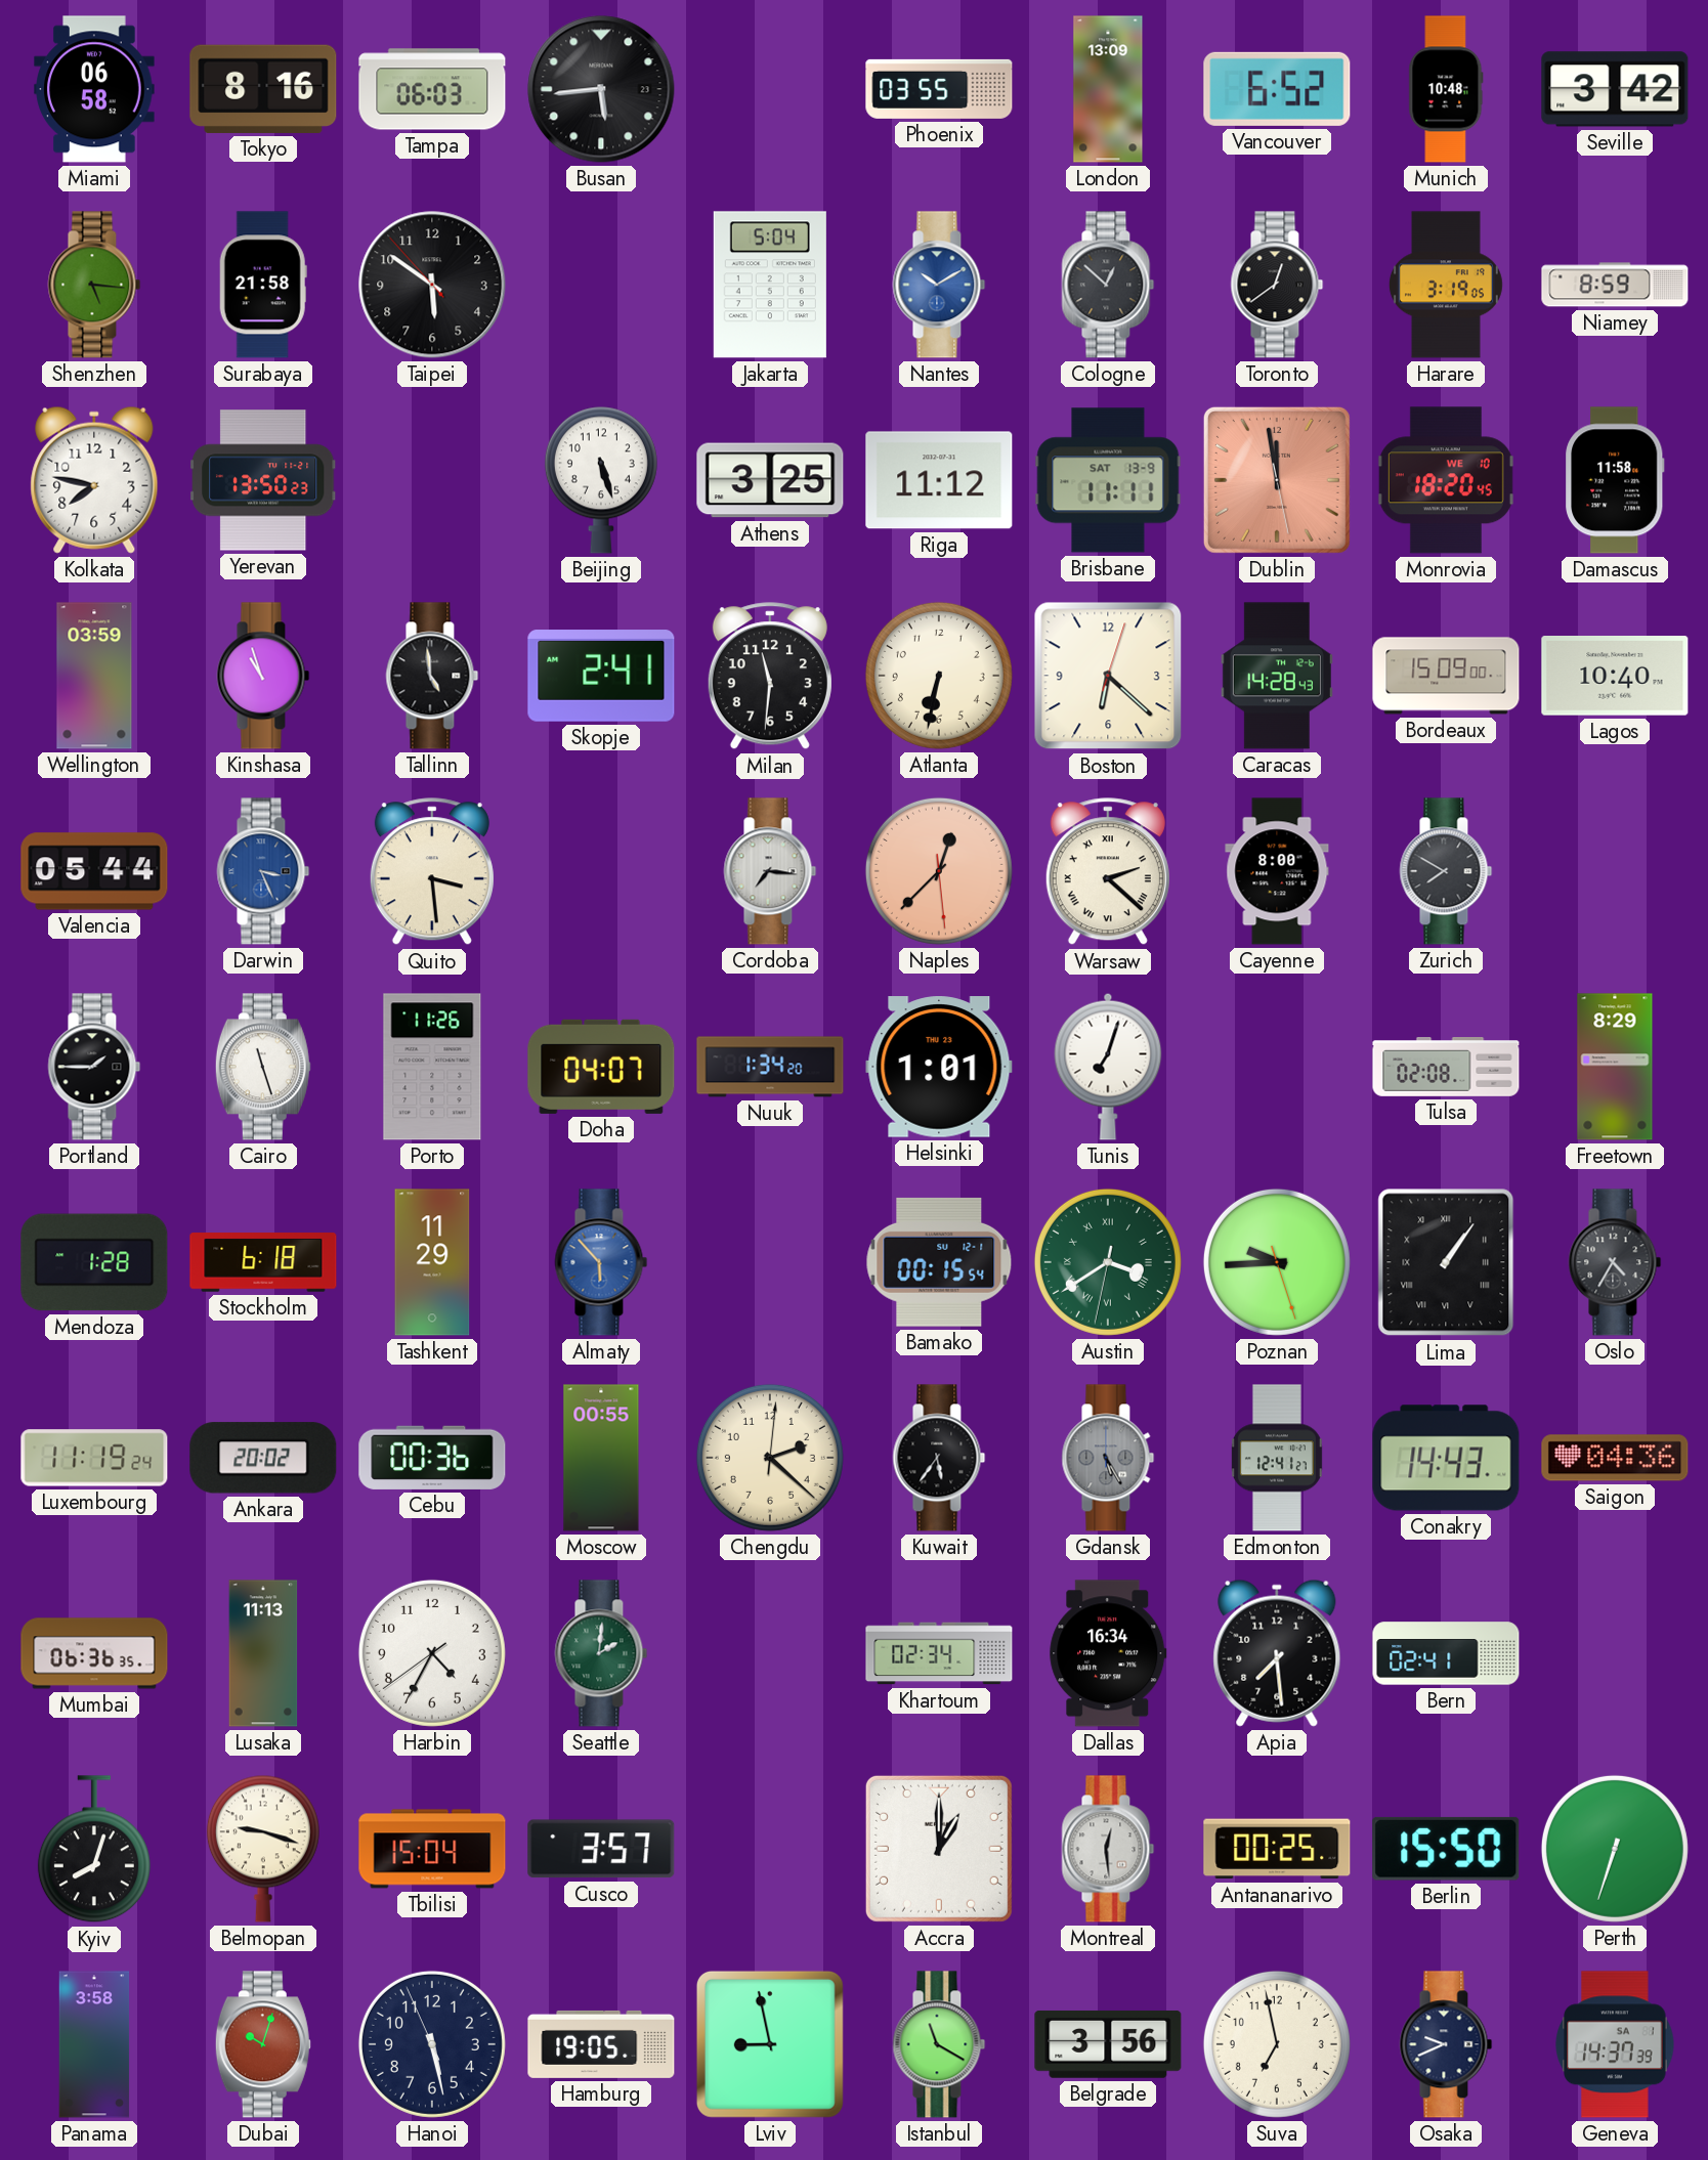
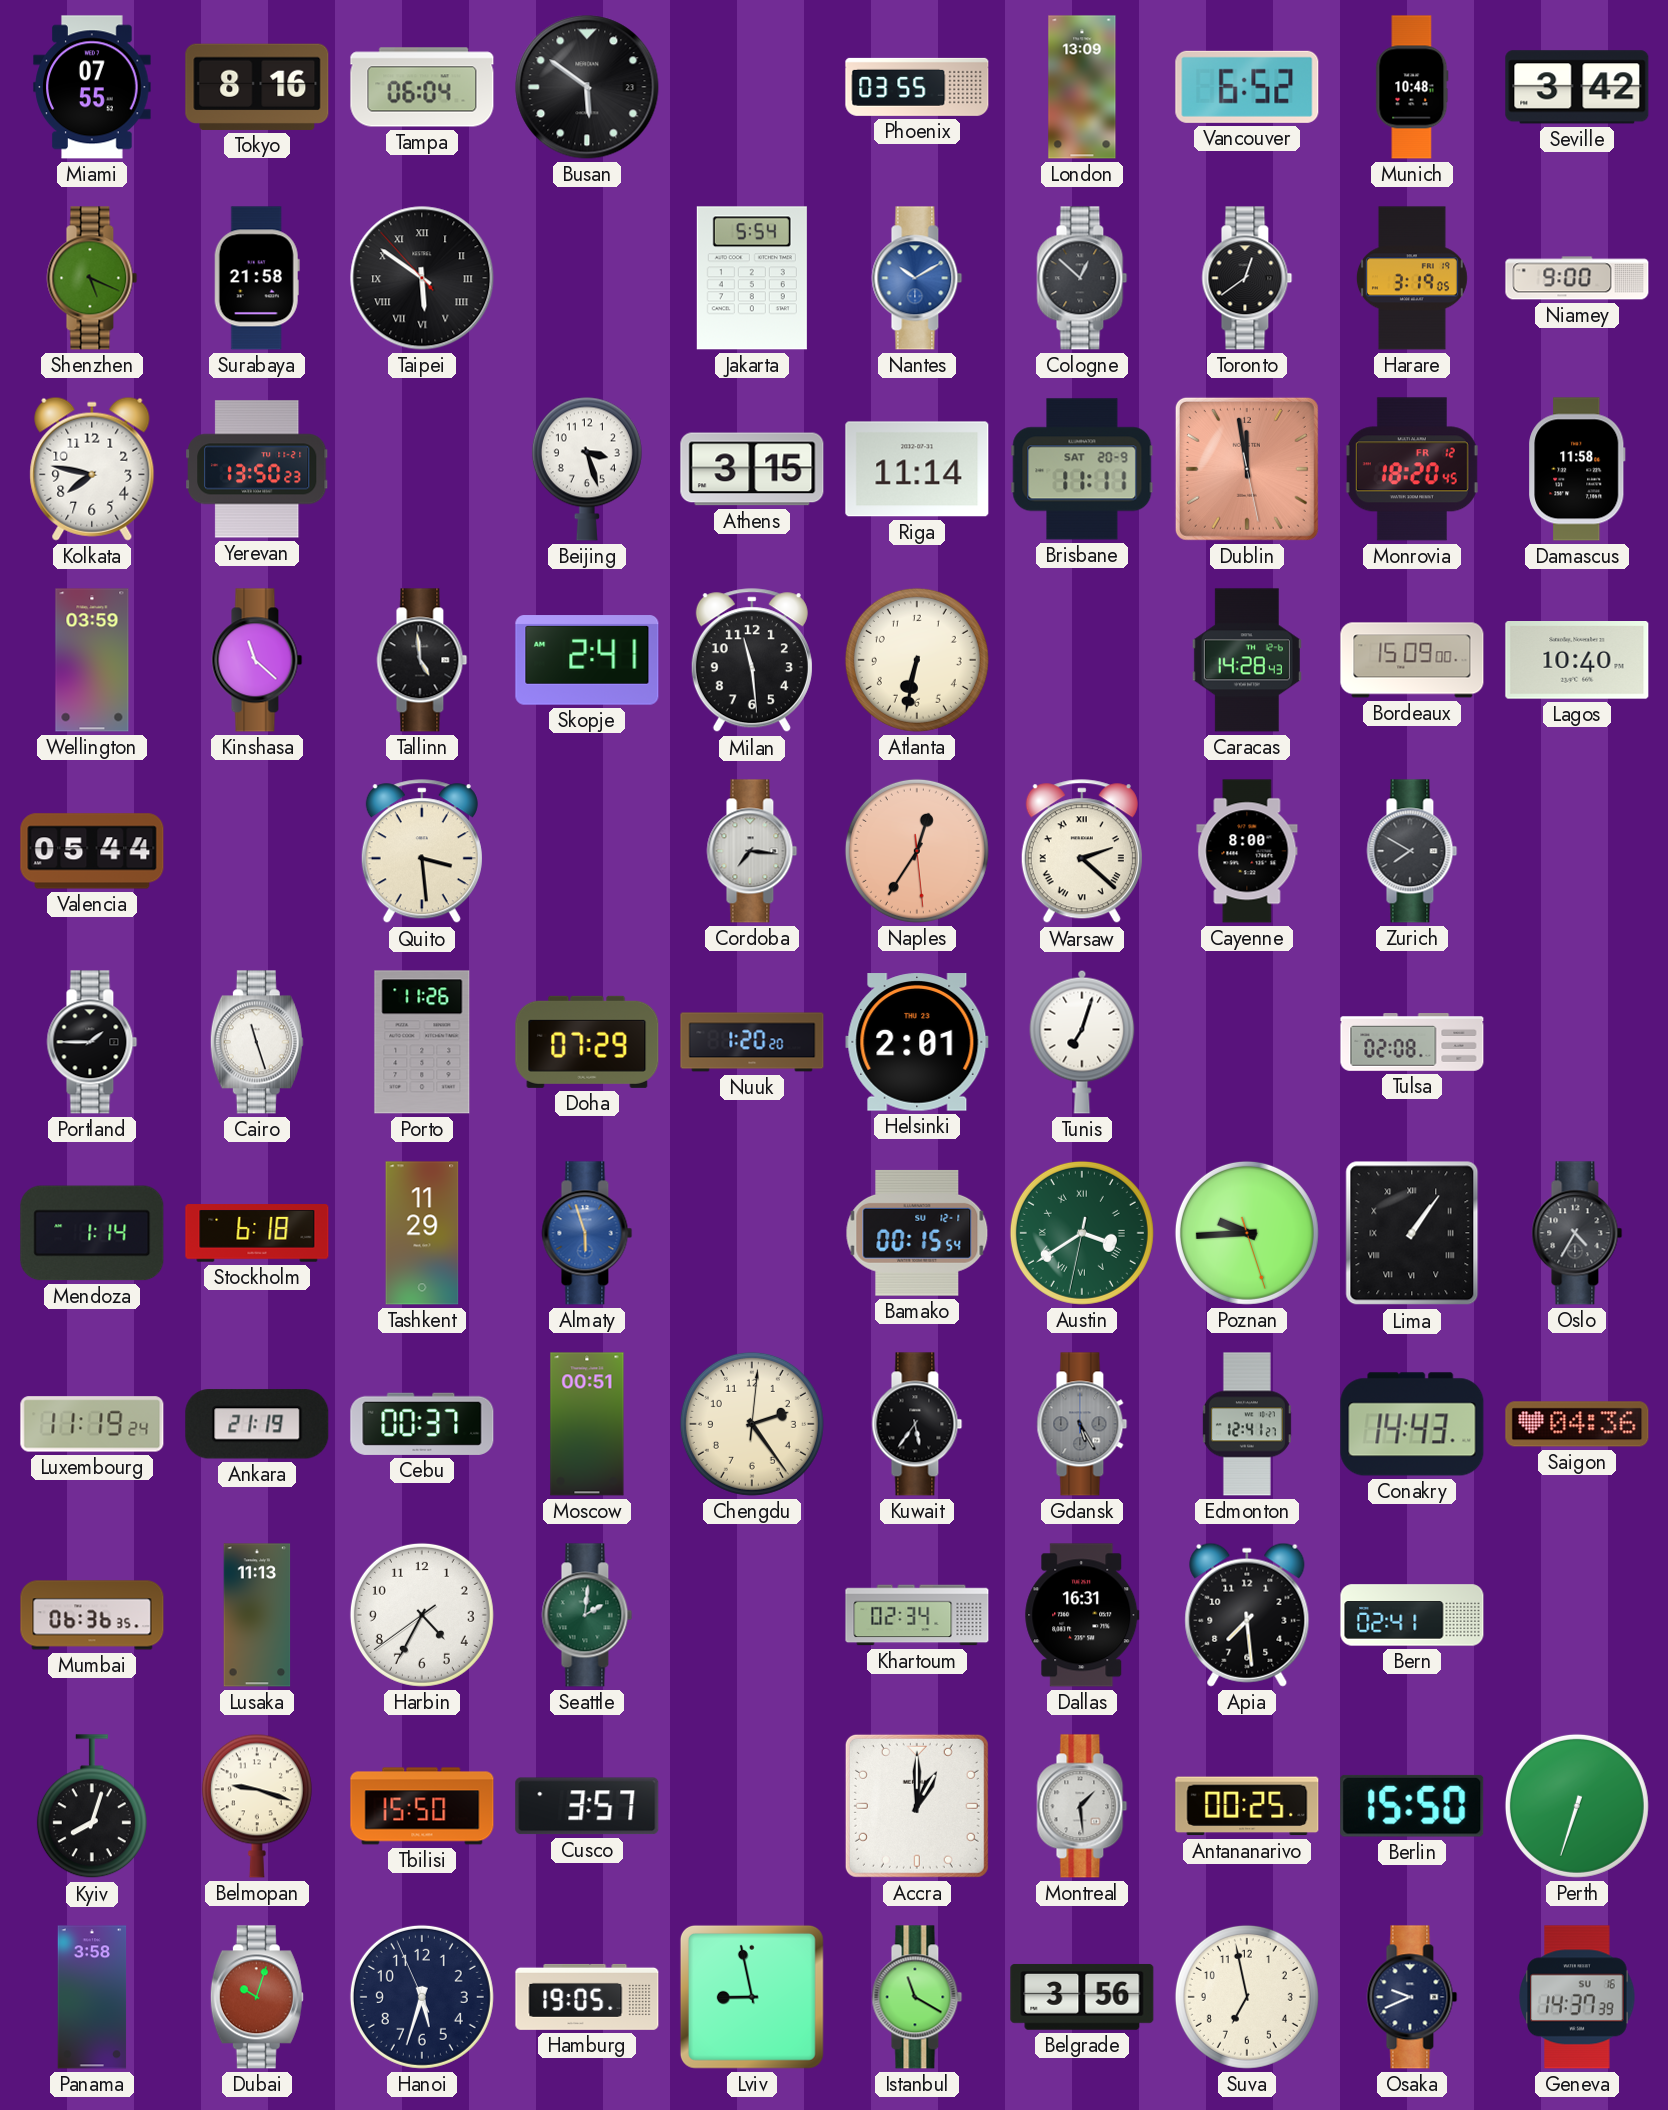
Miami: 06:58 -> 07:55 (92, 87)
Tampa: 06:03 -> 06:04 (422, 87)
Busan: 5:44 -> 5:51 (587, 87)
Shenzhen: 5:16 -> 5:19 (92, 278)
Taipei numerals: Arabic -> Roman (422, 278)
Jakarta: 5:04 -> 5:54 (752, 278)
Niamey: 8:59 -> 9:00 (1577, 278)
Beijing: 5:27 -> 3:27 (587, 469)
Athens: 3:25 -> 3:15 (752, 469)
Riga: 11:12 -> 11:14 (917, 469)
Brisbane date: SAT 13-9 -> SAT 20-9 (1082, 469)
Monrovia date: WE 10 -> FR 12 (1412, 469)
Kinshasa: 10:57 -> 11:22 (257, 660)
Milan: 11:31 -> 11:29 (752, 661)
Boston: 6:22 -> none (1108, 676)
Darwin: 3:26 -> none (263, 871)
Naples: 12:37 -> 12:35 (917, 851)
Doha: 04:07 -> 07:29 (587, 1042)
Nuuk: 1:34 -> 1:20 (752, 1042)
Helsinki: 1:01 -> 2:01 (917, 1042)
Freetown: 8:29 -> none (1615, 1067)
Mendoza: 1:28 -> 1:14 (92, 1233)
Almaty: 5:53 -> 5:57 (587, 1233)
Ankara: 20:02 -> 21:19 (257, 1424)
Cebu: 00:36 -> 00:37 (422, 1424)
Moscow: 00:55 -> 00:51 (587, 1424)
Chengdu: 2:22 -> 2:24 (752, 1424)
Dallas: 16:34 -> 16:31 (1082, 1615)
Tbilisi: 15:04 -> 15:50 (422, 1806)
Montreal: 12:29 -> 1:29 (1082, 1806)
Hanoi: 5:27 -> 5:32 (422, 1997)
Geneva date: SA 1 -> SU 16 (1577, 1997)
